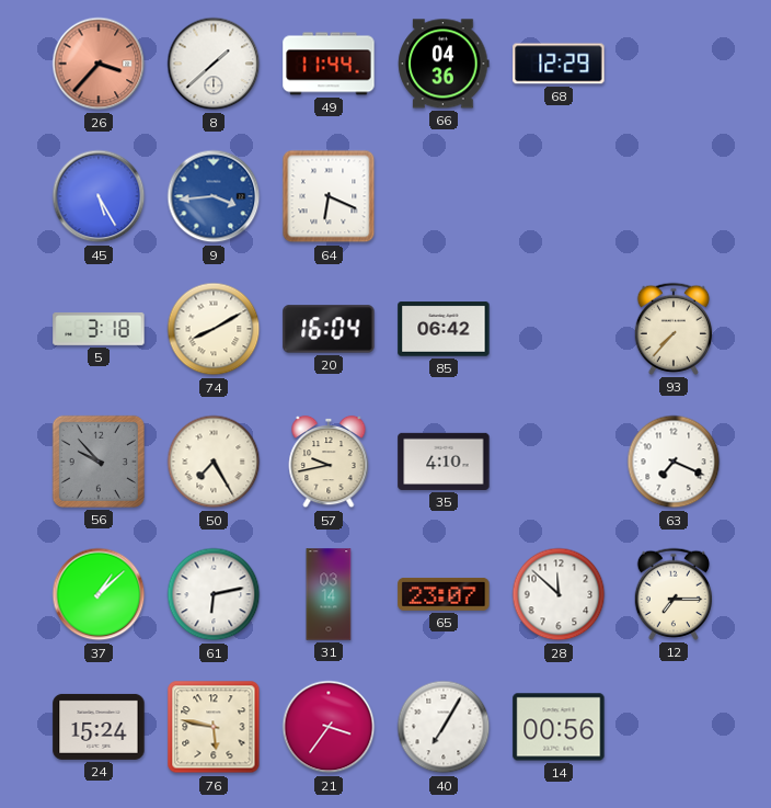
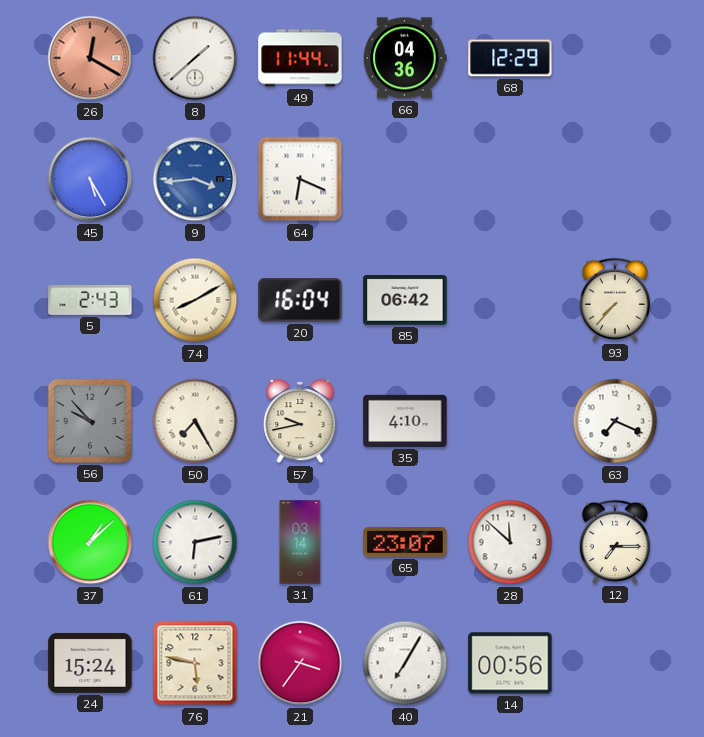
26: 3:37 -> 12:20 (90, 58)
5: 3:18 -> 2:43 (90, 300)
